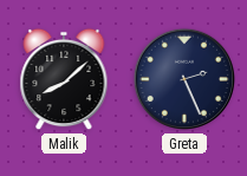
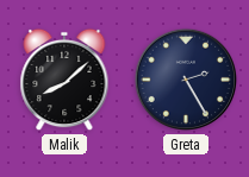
Greta: 2:26 -> 2:25 (186, 80)
